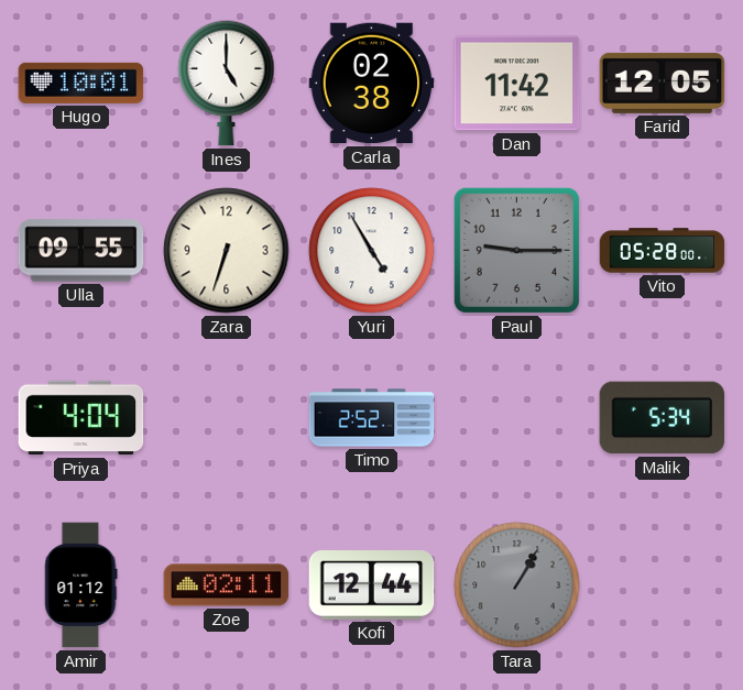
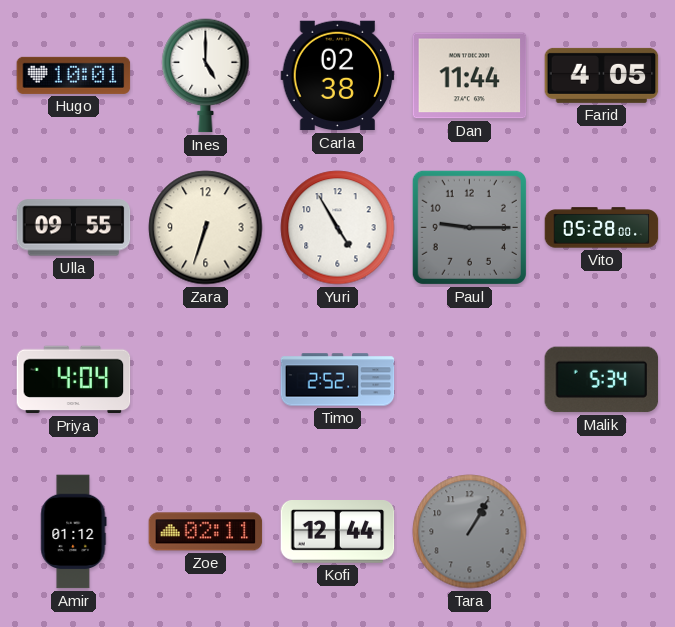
Dan: 11:42 -> 11:44 (470, 76)
Farid: 12:05 -> 4:05 (602, 75)
